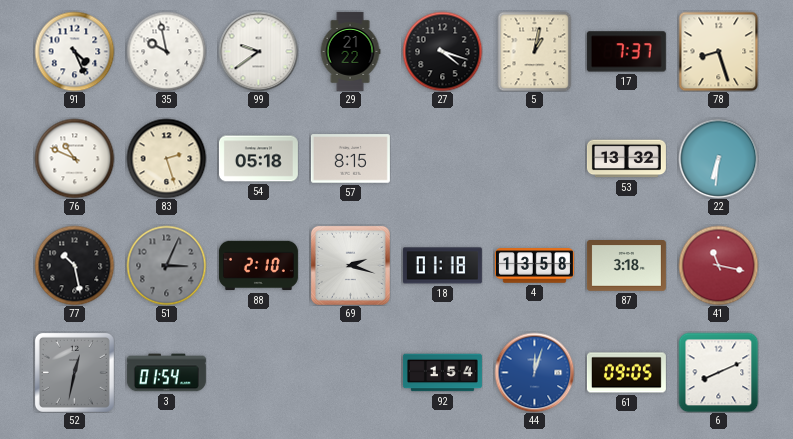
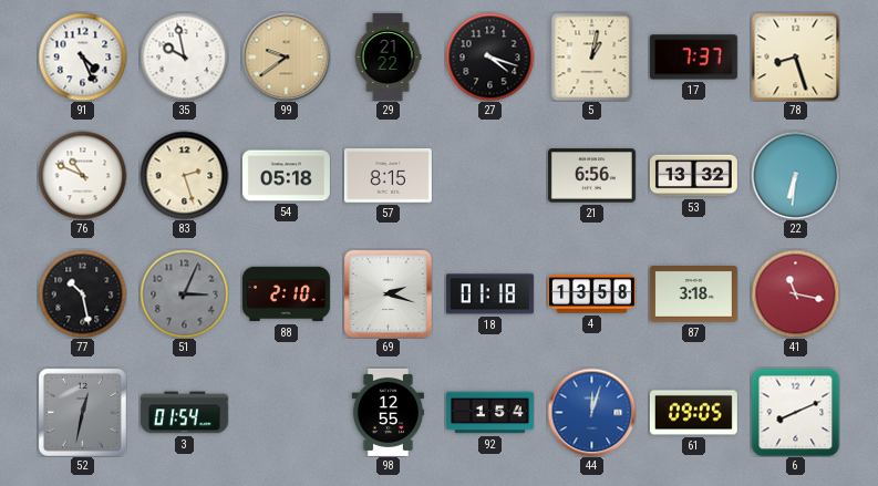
99 dial: white -> champagne (286, 56)
21: none -> 6:56 (591, 176)
98: none -> 12:55 (388, 412)
